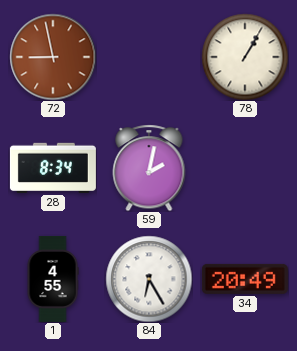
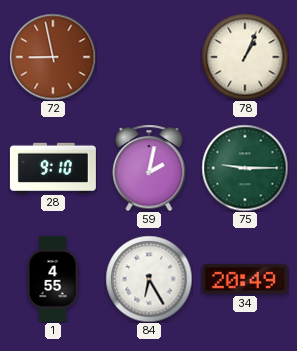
78: 1:05 -> 1:04 (245, 57)
28: 8:34 -> 9:10 (53, 168)
75: none -> 9:15 (245, 168)
